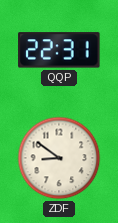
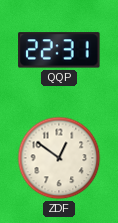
ZDF: 8:51 -> 12:51 (59, 158)
